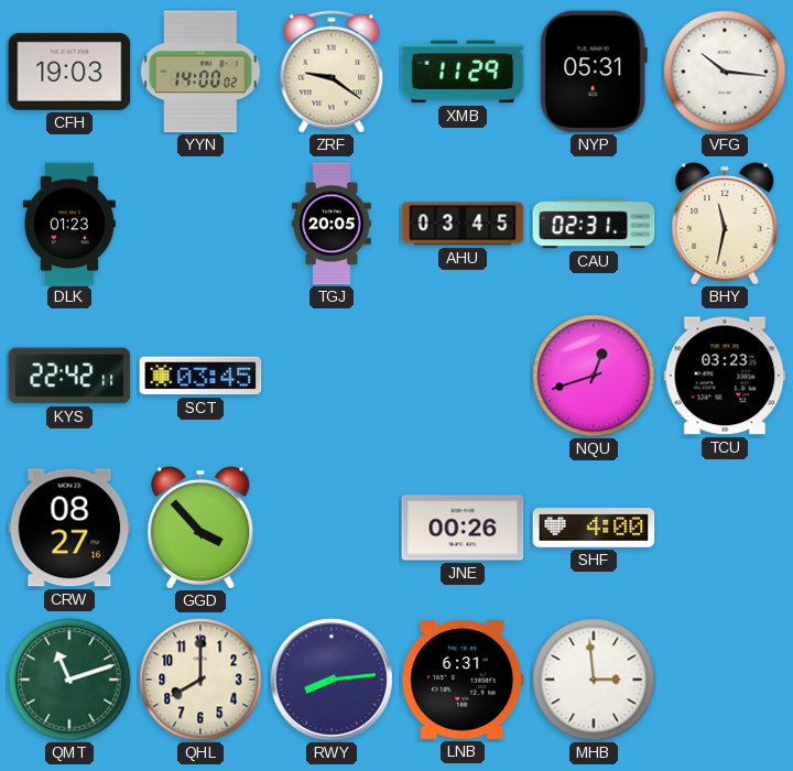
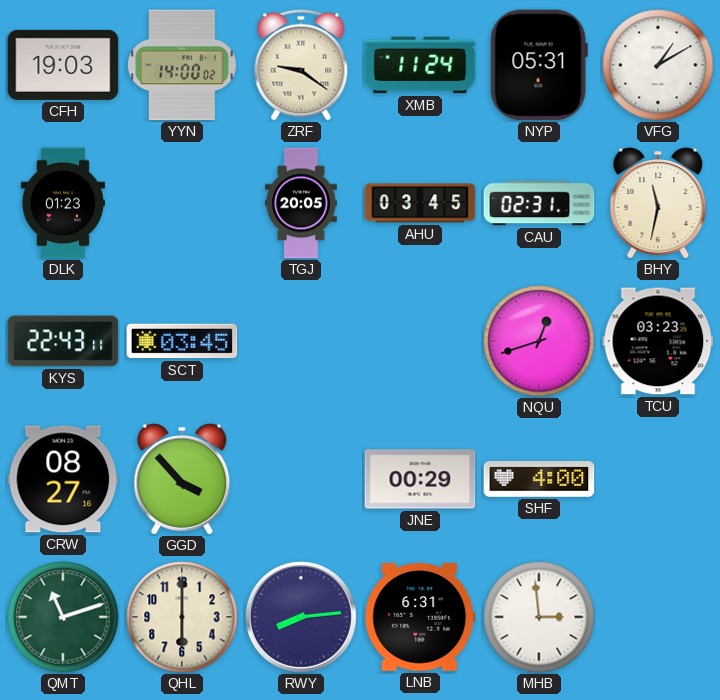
XMB: 11:29 -> 11:24 (420, 65)
VFG: 10:16 -> 1:10 (658, 65)
KYS: 22:42 -> 22:43 (63, 341)
JNE: 00:26 -> 00:29 (420, 479)
QHL: 8:00 -> 6:00 (182, 617)
